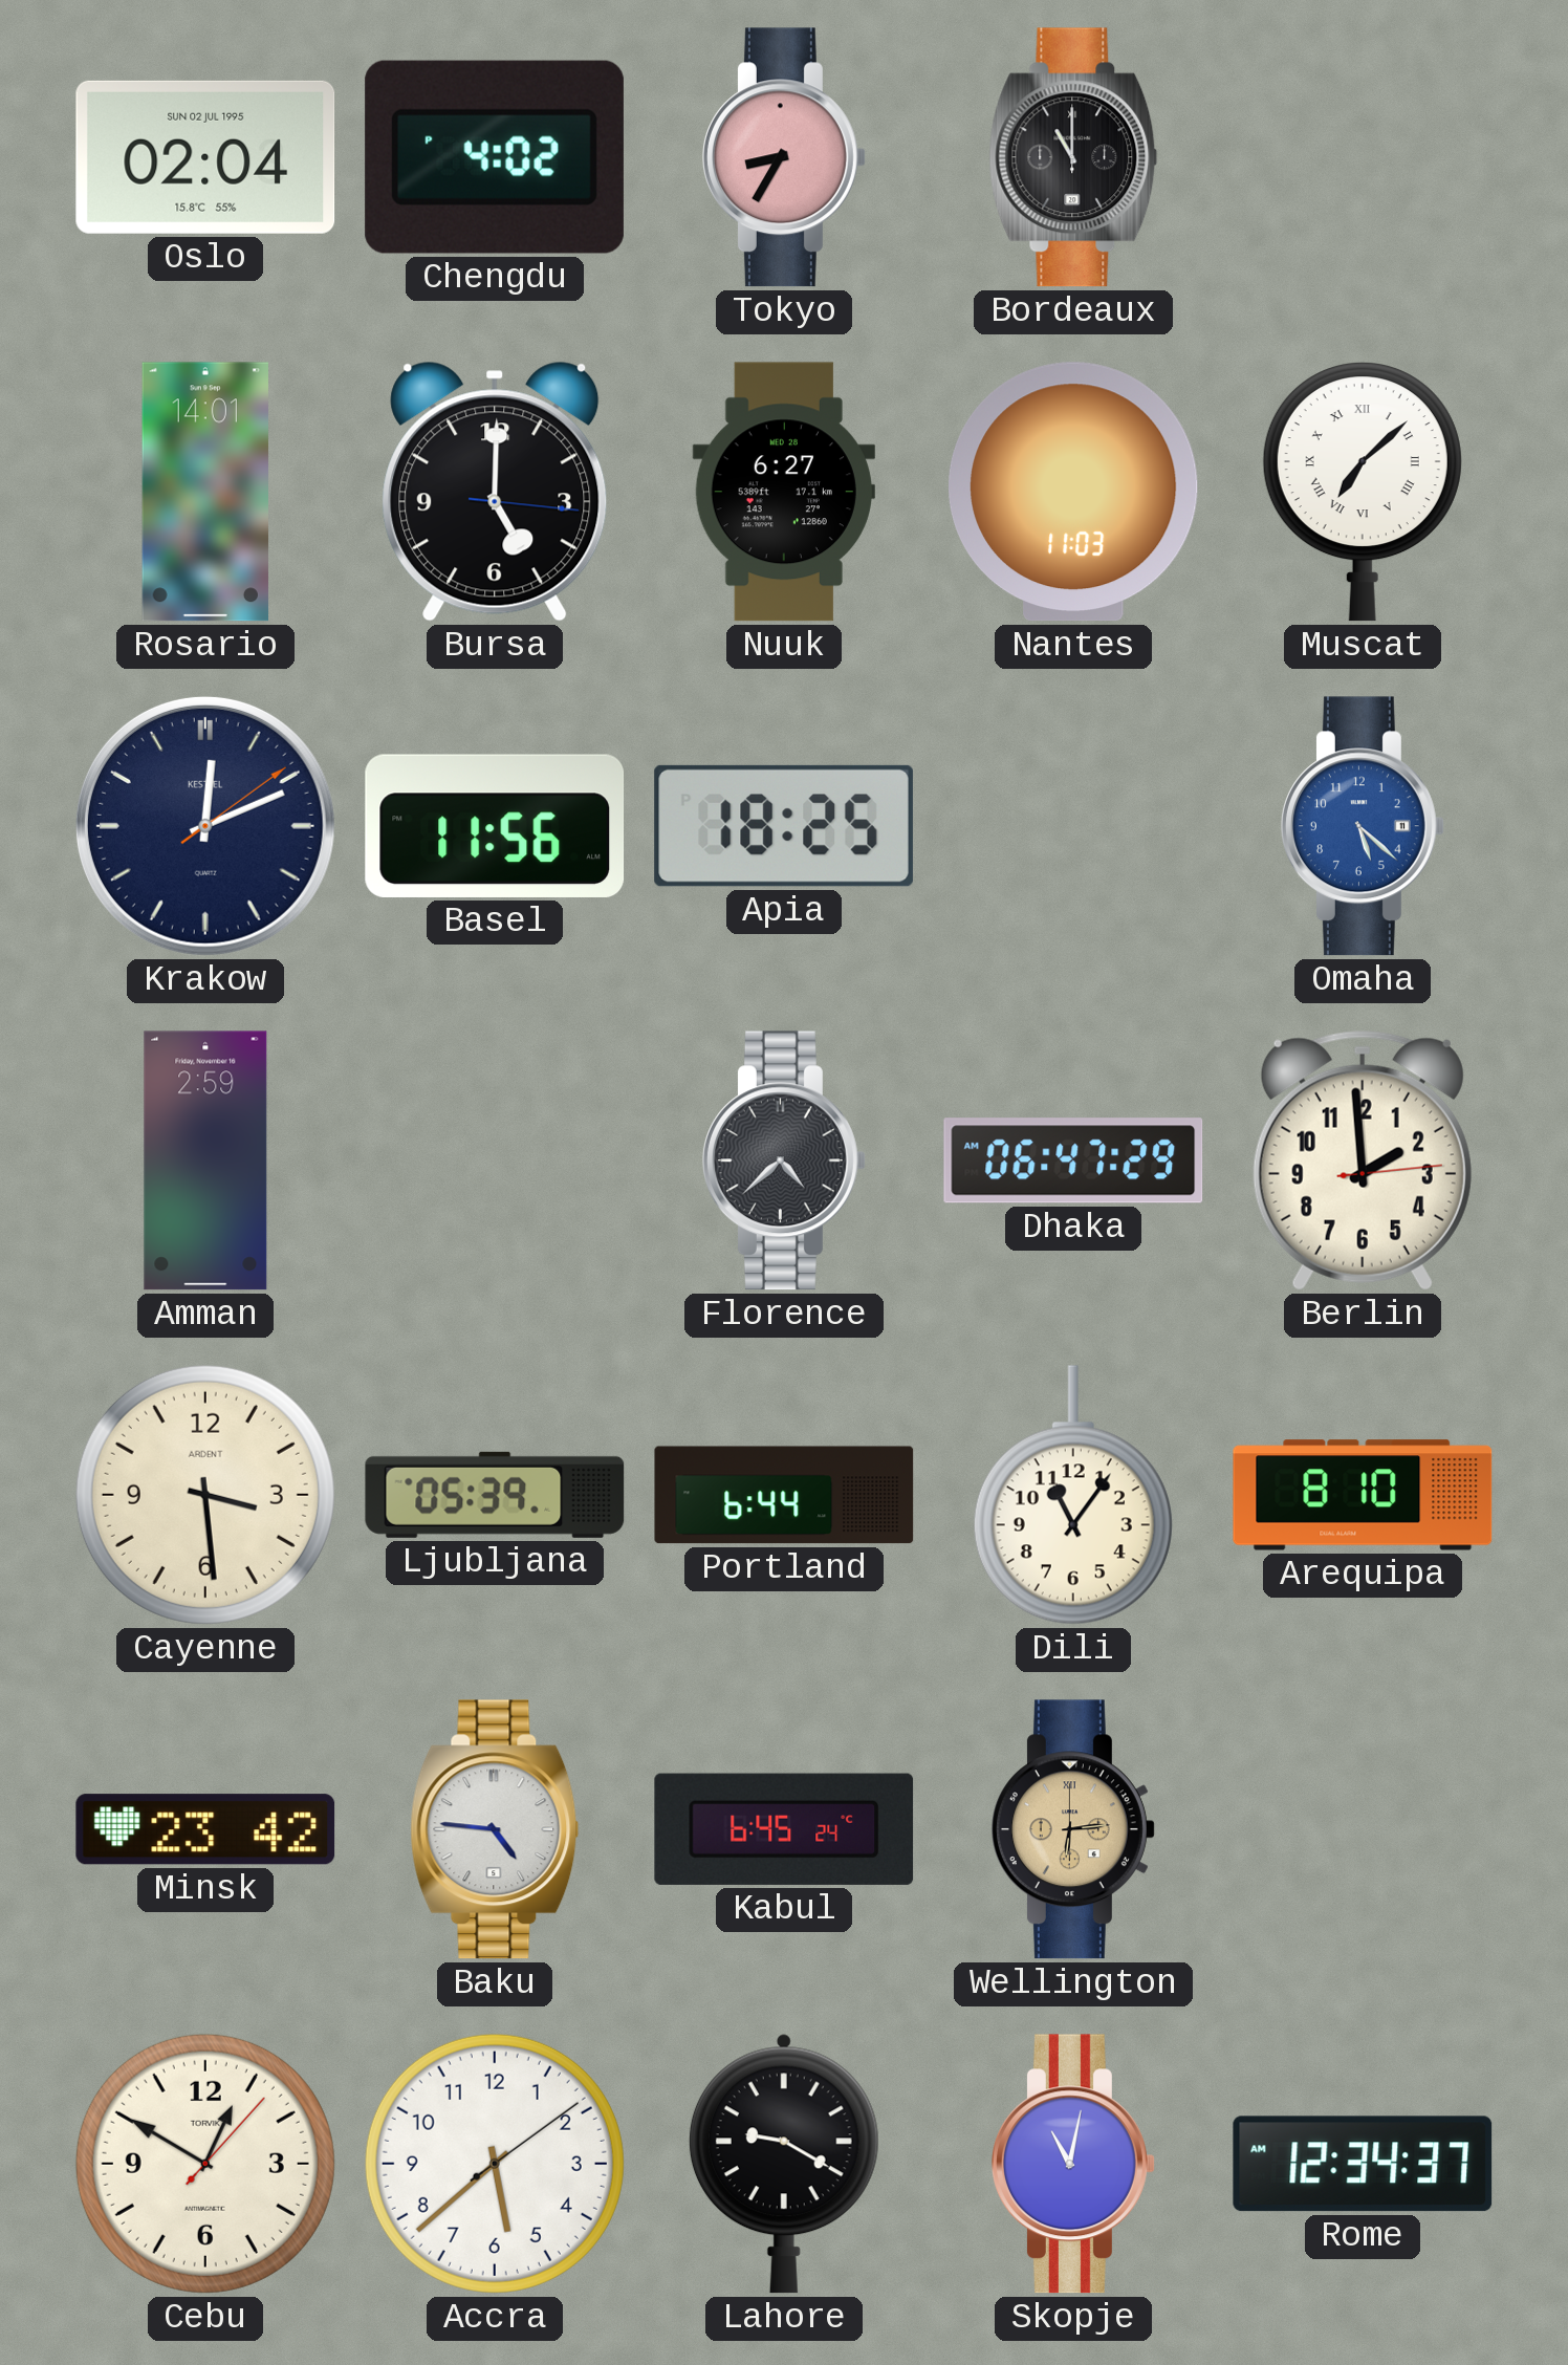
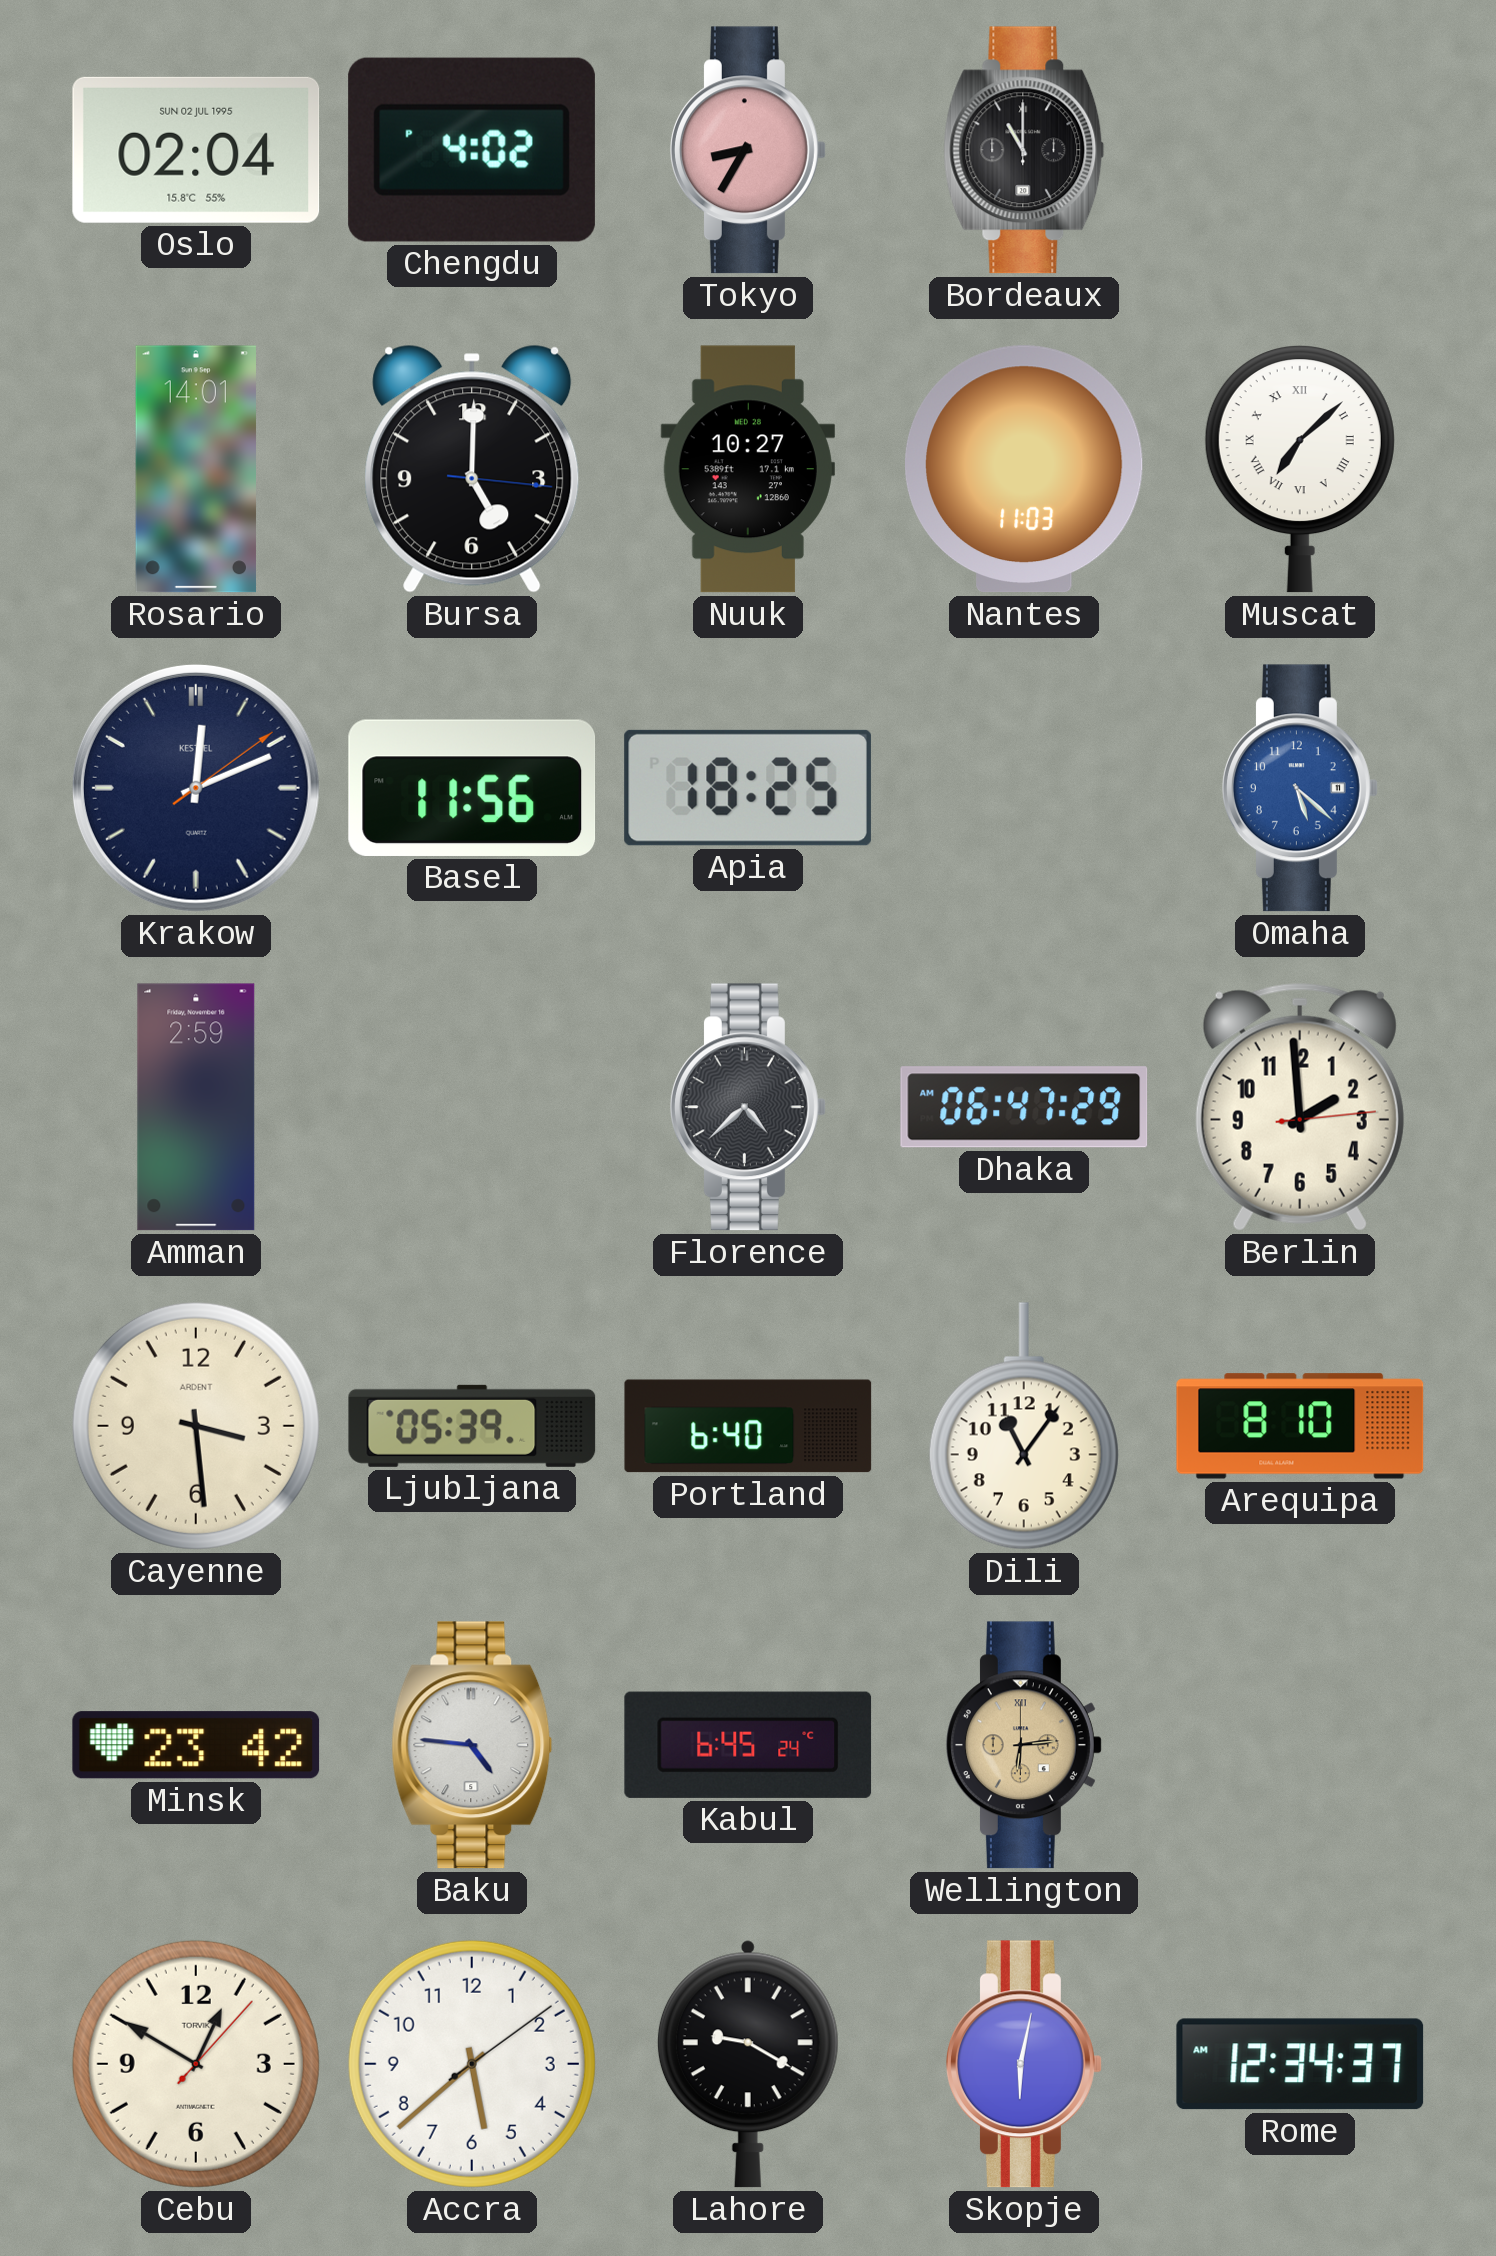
Nuuk: 6:27 -> 10:27 (748, 469)
Portland: 6:44 -> 6:40 (748, 1426)
Skopje: 11:02 -> 6:02 (1024, 2064)
